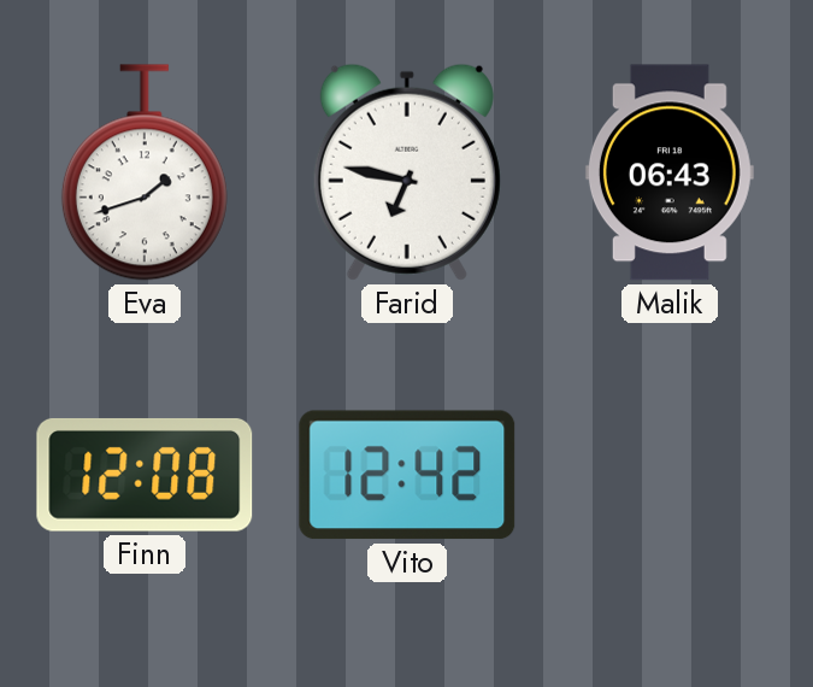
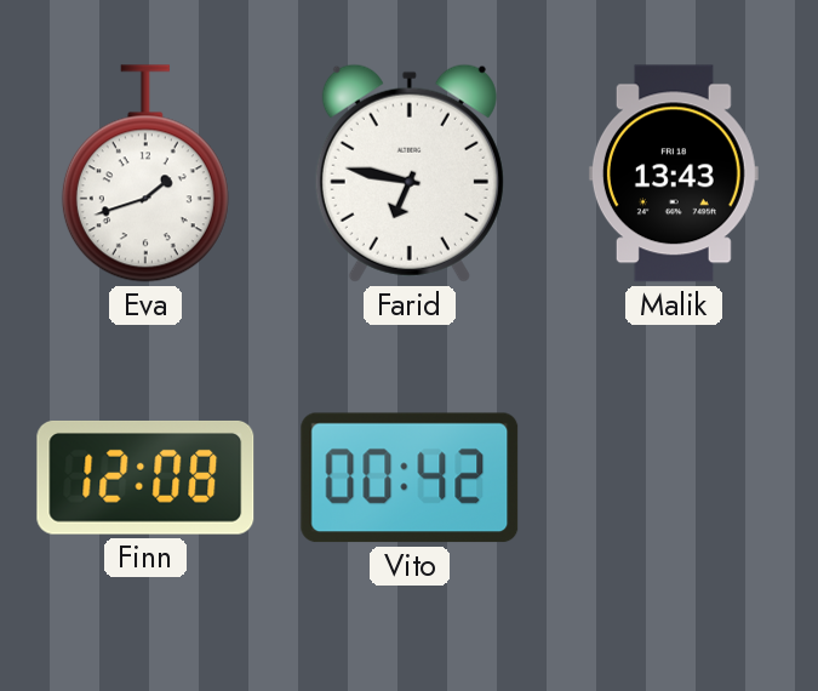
Malik: 06:43 -> 13:43 (674, 173)
Vito: 12:42 -> 00:42 (410, 478)
